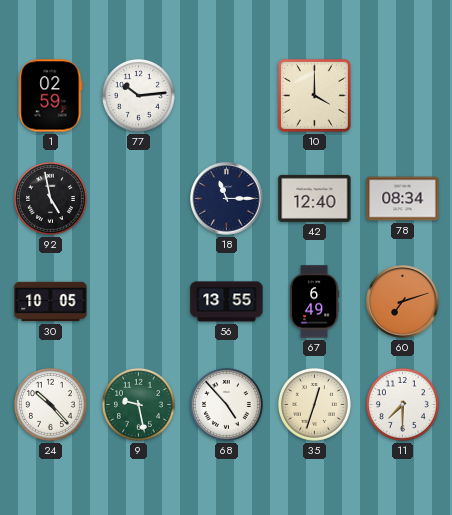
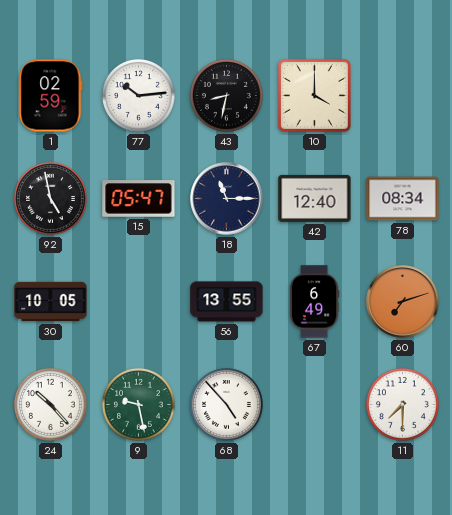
43: none -> 8:32 (226, 95)
15: none -> 05:47 (139, 199)
35: 12:33 -> none (314, 404)
